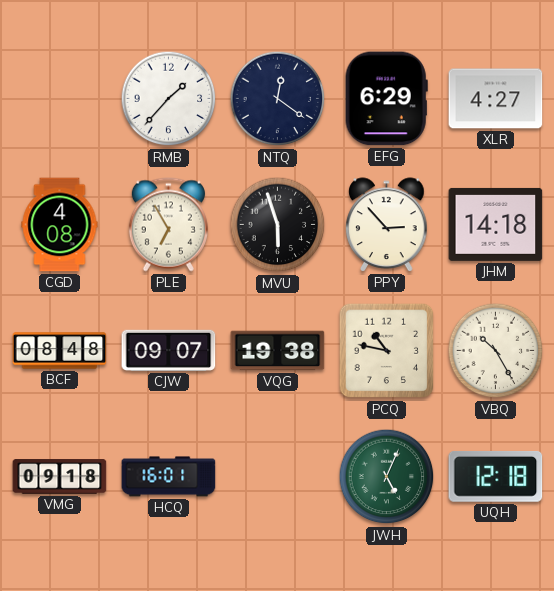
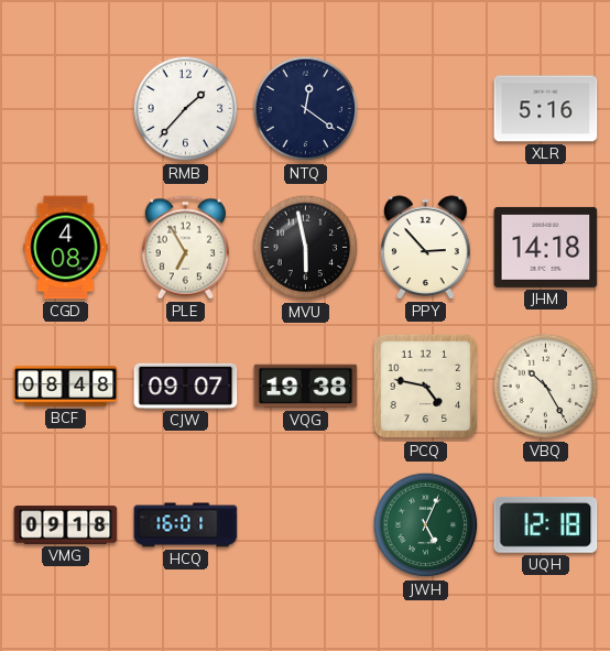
EFG: 6:29 -> none (386, 99)
XLR: 4:27 -> 5:16 (546, 109)
MVU: 5:57 -> 5:58 (306, 248)
PCQ: 10:47 -> 4:47 (426, 387)
